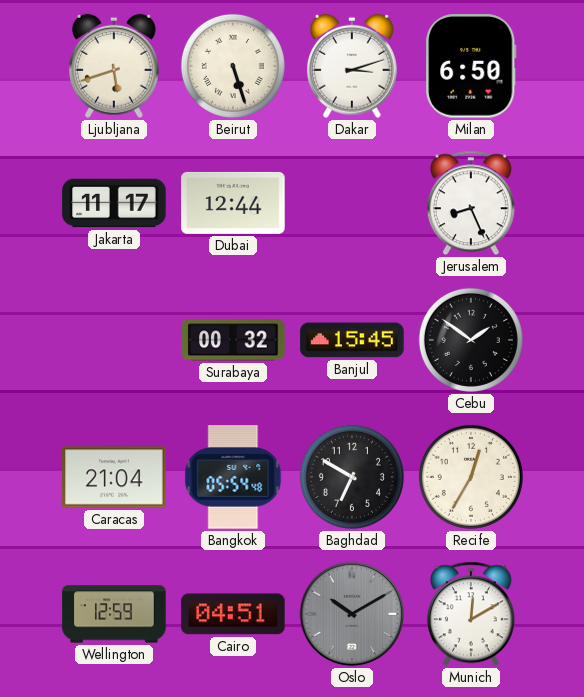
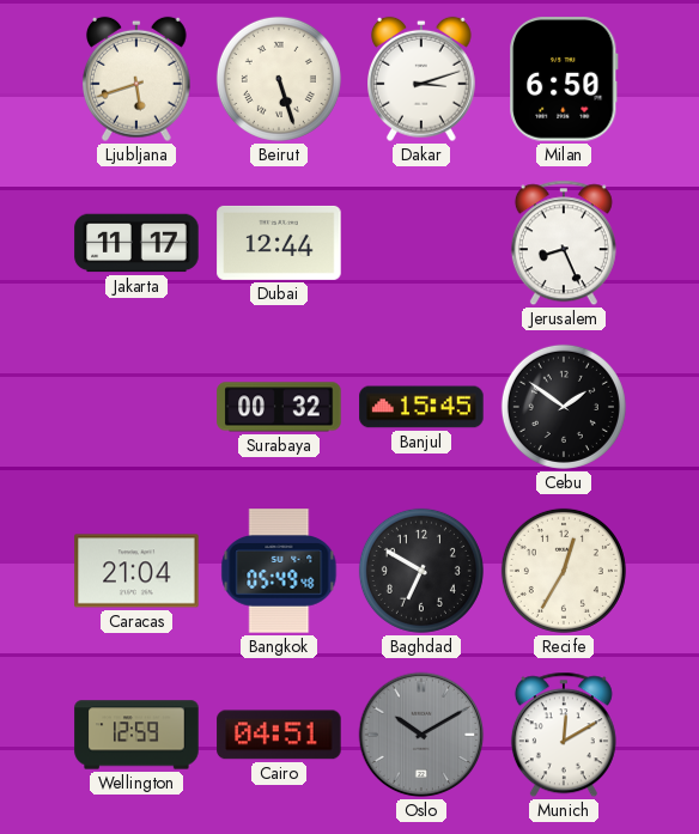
Bangkok: 05:54 -> 05:49 (279, 571)
